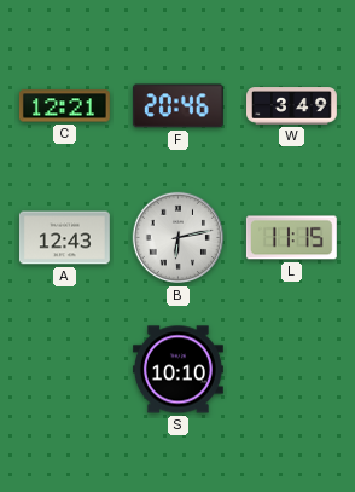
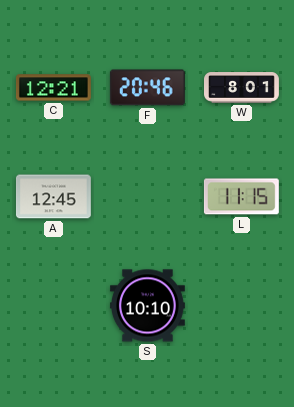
W: 3:49 -> 8:01 (242, 88)
A: 12:43 -> 12:45 (53, 197)
B: 6:13 -> none (179, 238)
